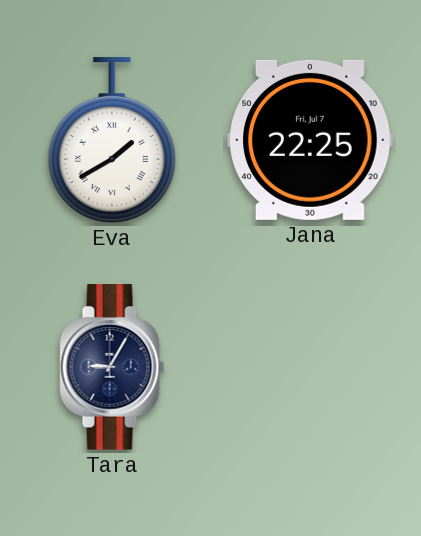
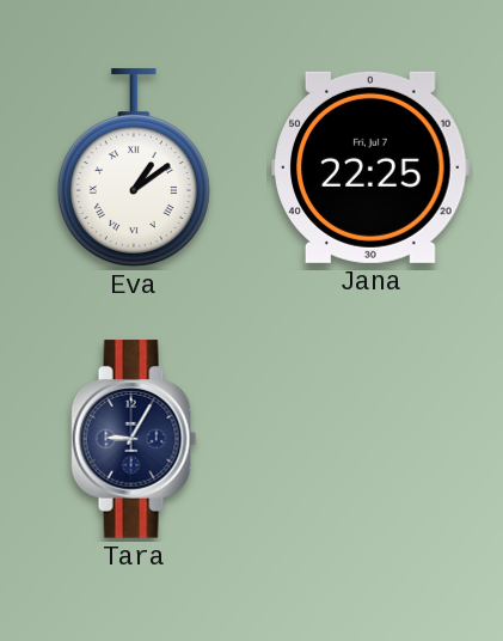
Eva: 1:40 -> 1:09 (134, 167)
